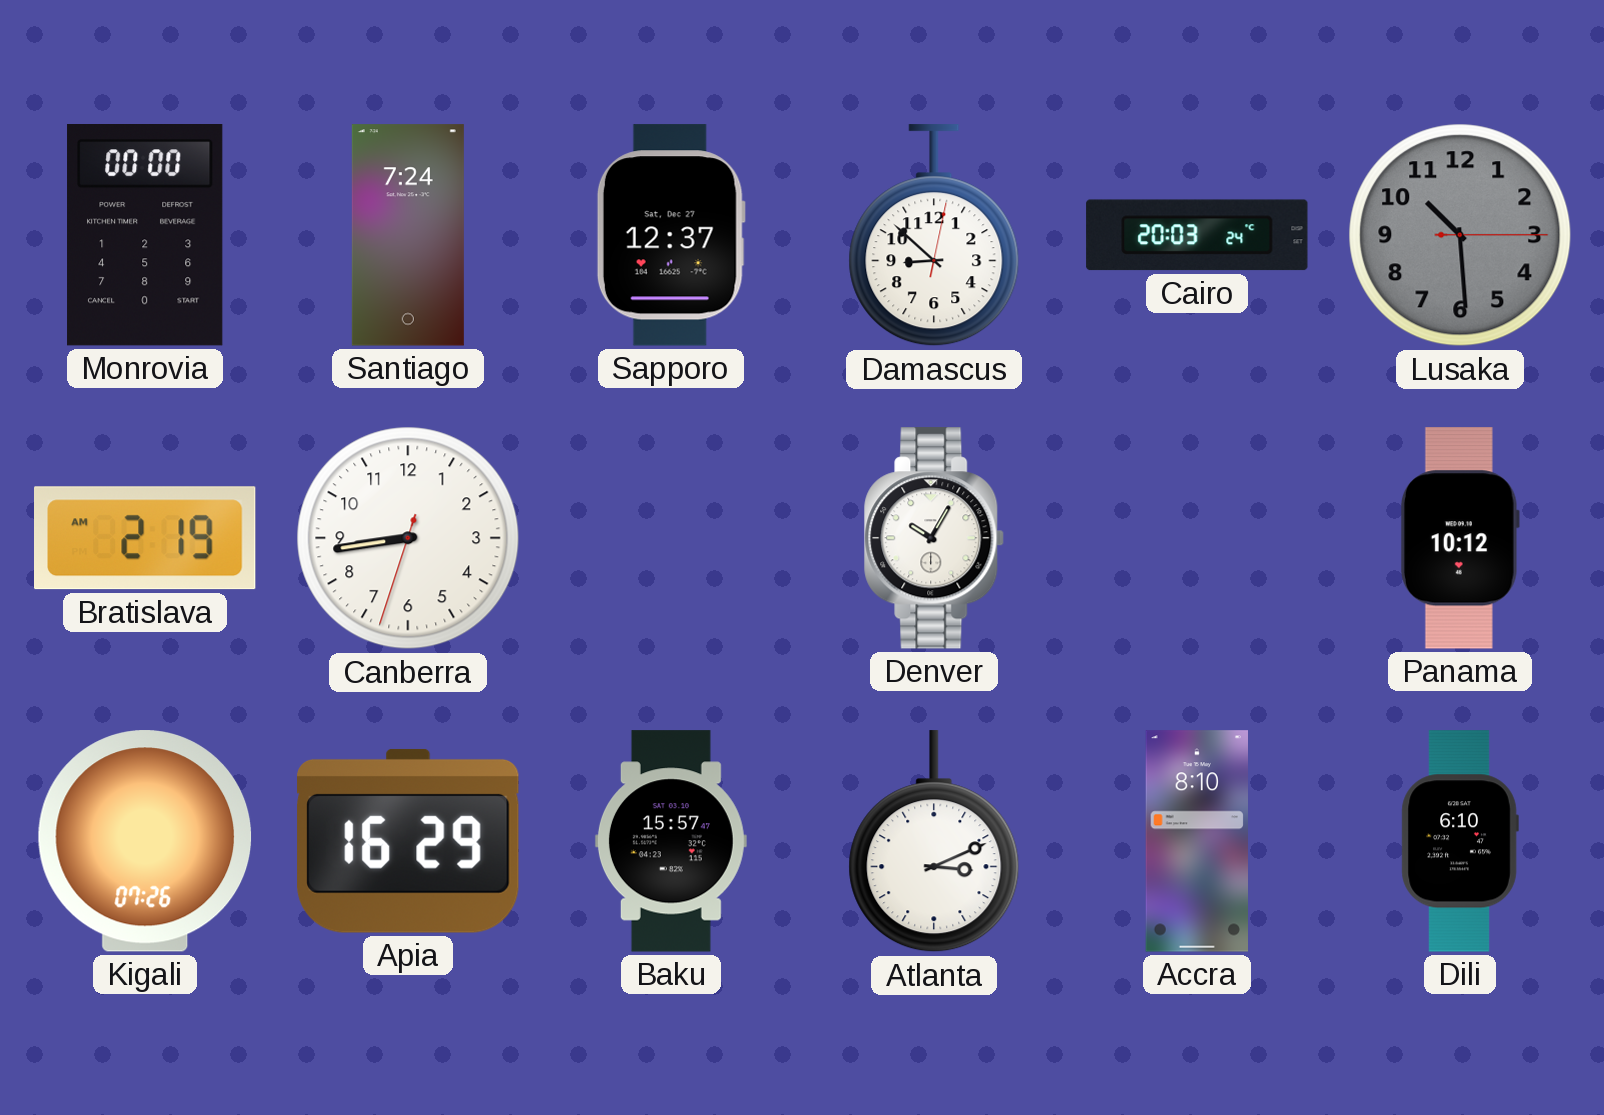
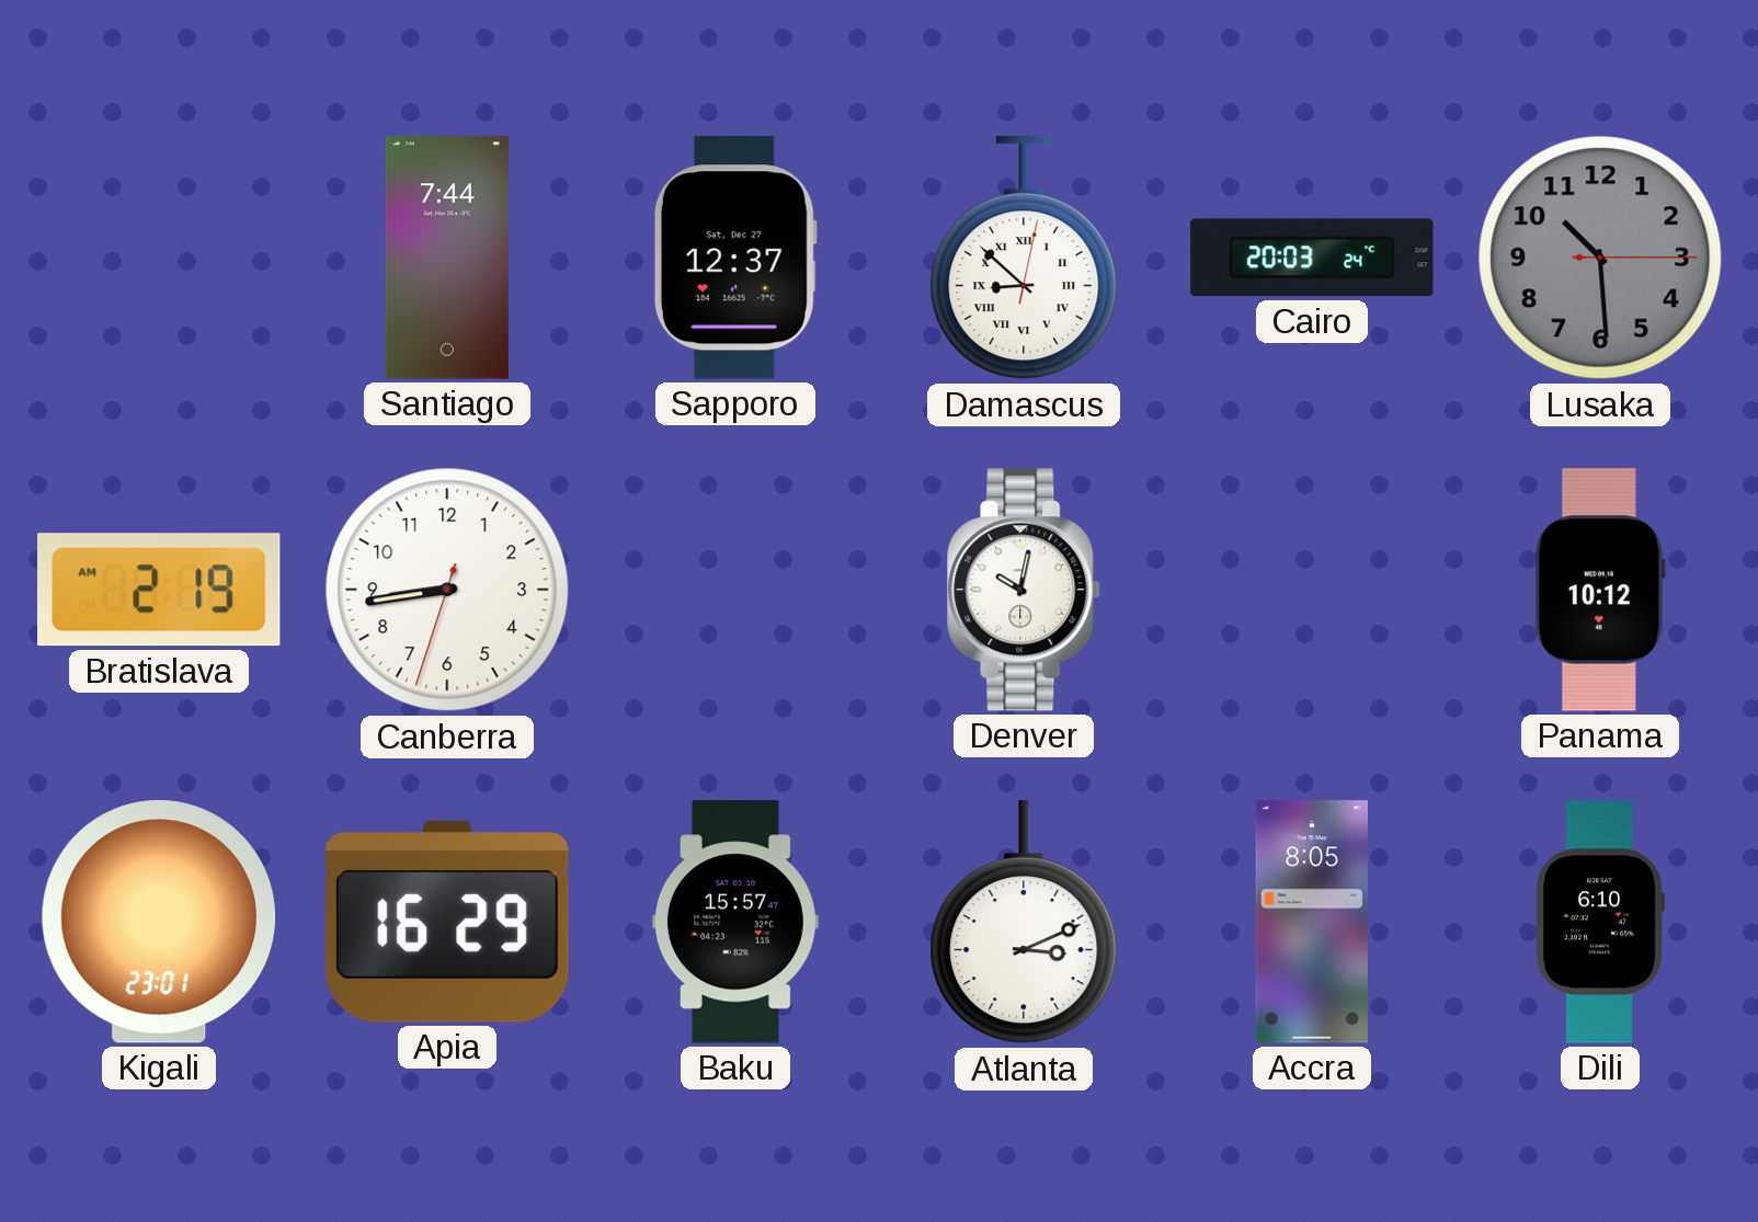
Monrovia: 00:00 -> none (145, 236)
Santiago: 7:24 -> 7:44 (447, 258)
Damascus numerals: Arabic -> Roman (1024, 259)
Denver: 10:05 -> 10:02 (1025, 590)
Kigali: 07:26 -> 23:01 (159, 922)
Accra: 8:10 -> 8:05 (1311, 922)
